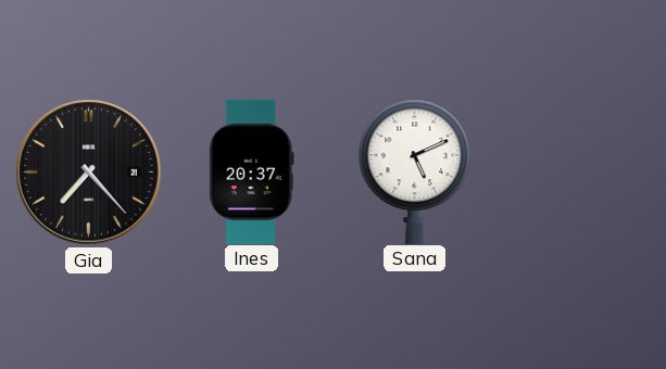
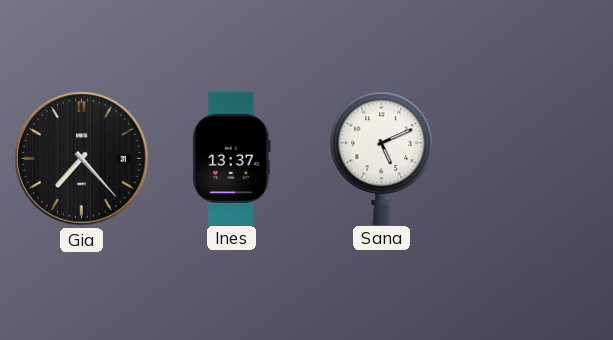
Ines: 20:37 -> 13:37 (231, 158)
